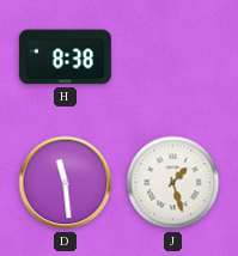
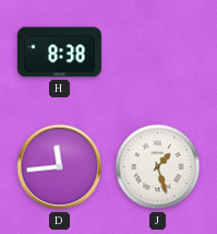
D: 11:29 -> 11:44 (60, 167)
